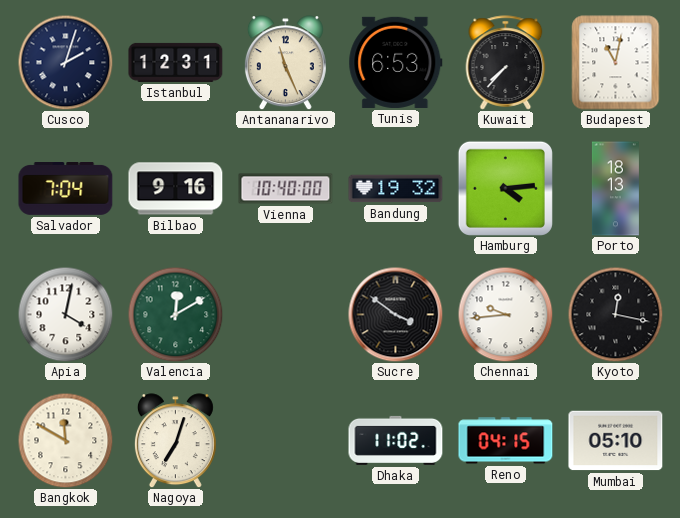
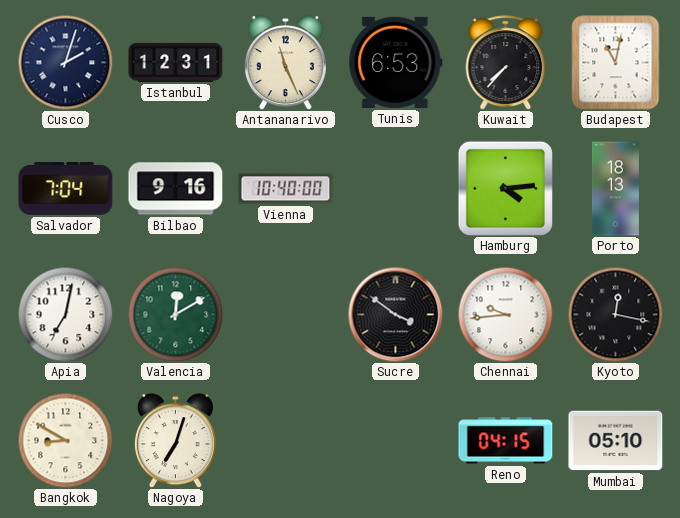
Bandung: 19:32 -> none (396, 189)
Apia: 4:02 -> 7:02 (65, 314)
Bangkok: 11:50 -> 8:50 (65, 440)
Dhaka: 11:02 -> none (396, 440)
